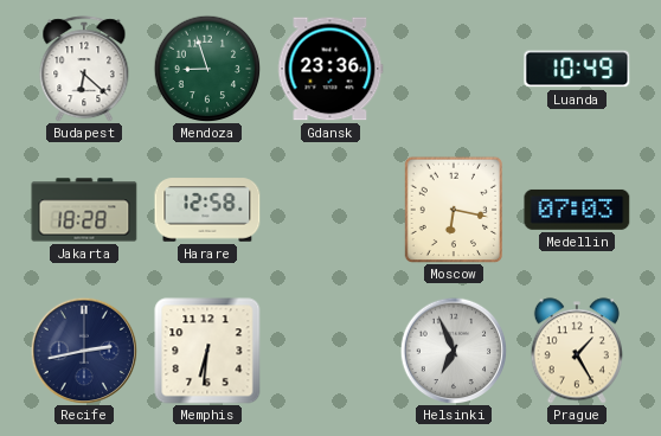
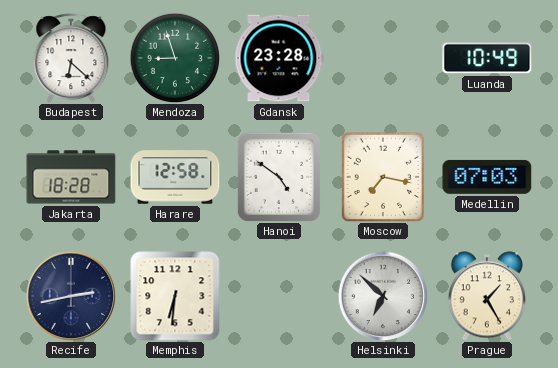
Gdansk: 23:36 -> 23:28 (279, 58)
Hanoi: none -> 4:51 (279, 177)
Moscow: 6:17 -> 7:17 (382, 176)
Helsinki: 6:56 -> 6:52 (383, 296)
